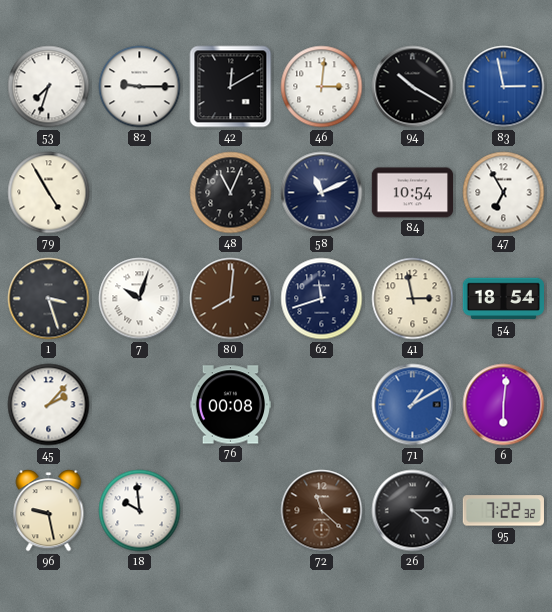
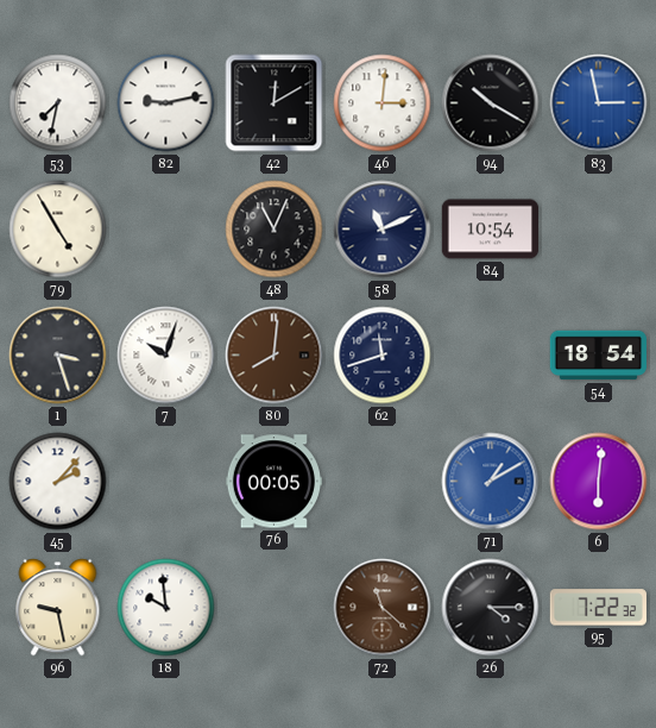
53: 7:33 -> 7:32 (58, 103)
82: 9:15 -> 9:13 (166, 103)
47: 6:55 -> none (504, 193)
41: 2:58 -> none (413, 299)
76: 00:08 -> 00:05 (273, 482)
